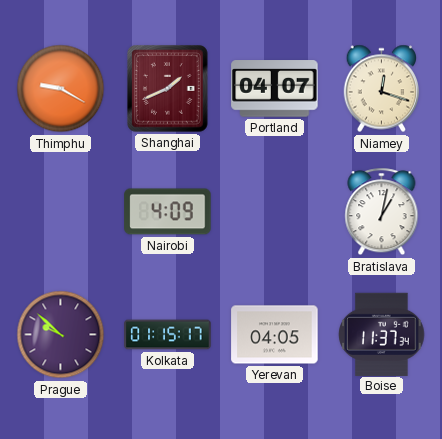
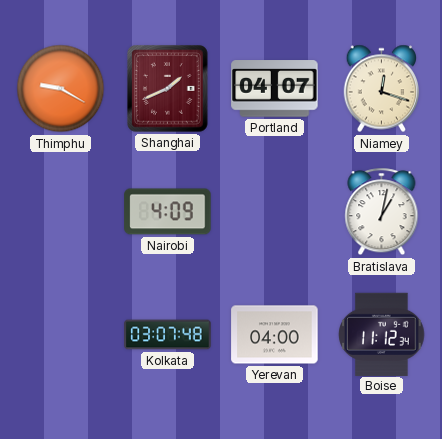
Prague: 9:52 -> none (61, 335)
Kolkata: 01:15 -> 03:07 (168, 335)
Yerevan: 04:05 -> 04:00 (275, 335)
Boise: 11:37 -> 11:12 (382, 334)
